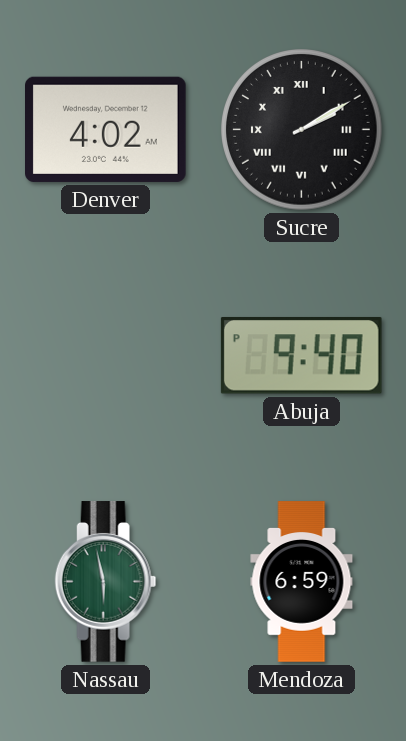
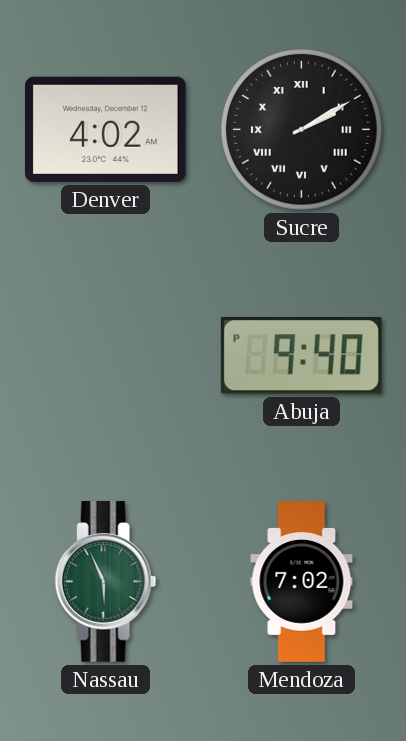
Nassau: 5:58 -> 5:56 (106, 582)
Mendoza: 6:59 -> 7:02 (302, 582)
